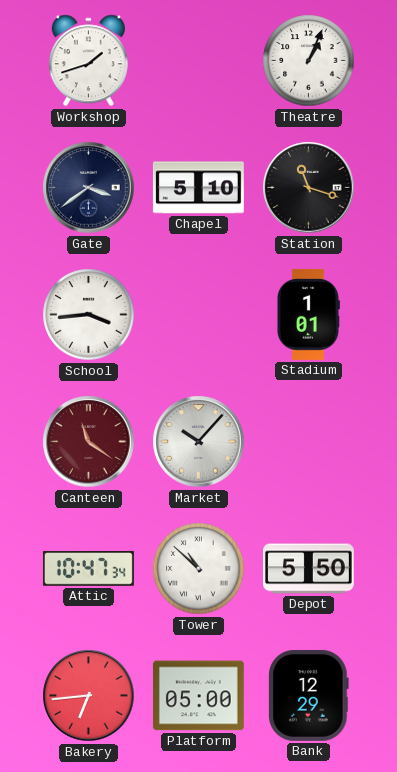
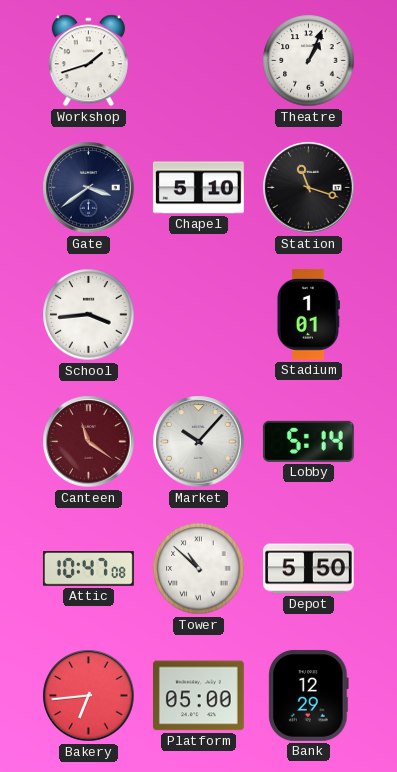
Lobby: none -> 5:14 (308, 441)
Attic: 10:47:34 -> 10:47:08 (88, 569)
